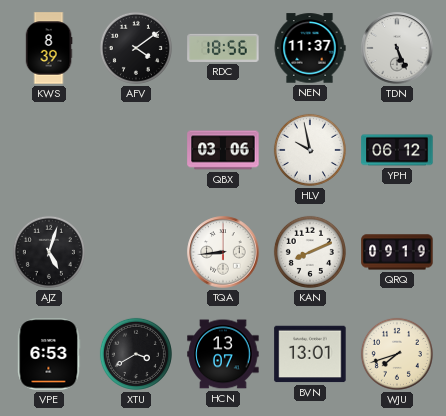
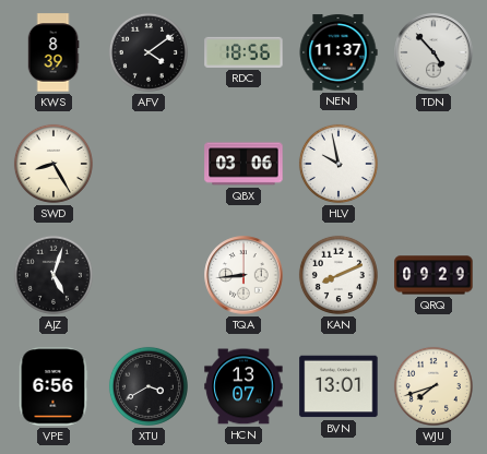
TDN: 5:26 -> 4:53 (433, 52)
SWD: none -> 8:25 (54, 164)
YPH: 06:12 -> none (397, 150)
QRQ: 09:19 -> 09:29 (433, 275)
VPE: 6:53 -> 6:56 (54, 386)
